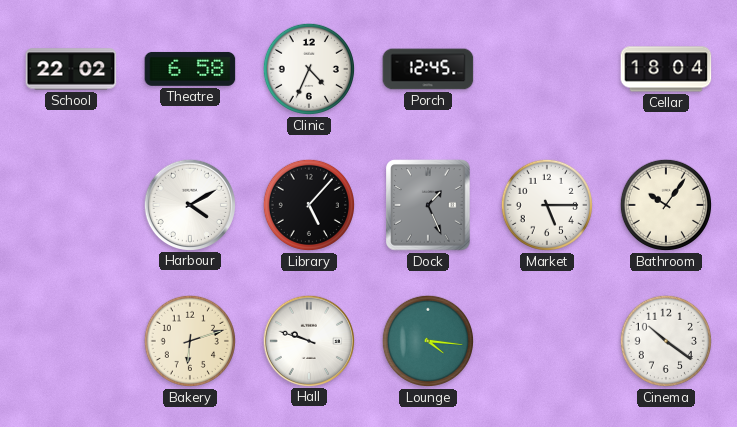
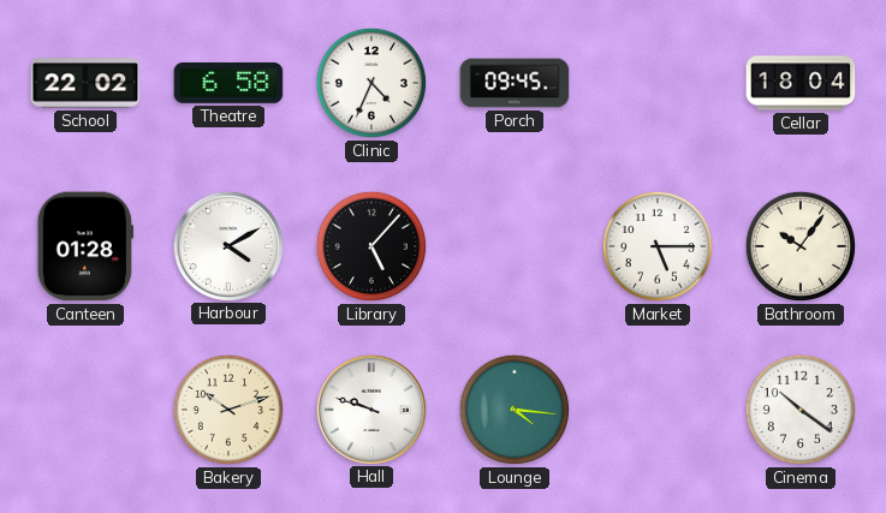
Porch: 12:45 -> 09:45 (515, 83)
Canteen: none -> 01:28 (85, 246)
Dock: 1:26 -> none (428, 205)
Bakery: 6:12 -> 10:12 (228, 410)
